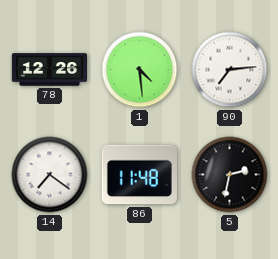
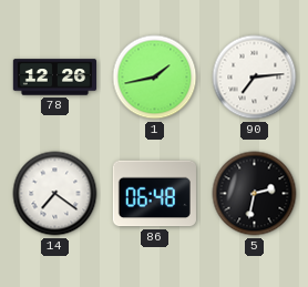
1: 4:29 -> 1:43 (155, 78)
86: 11:48 -> 06:48 (154, 194)
